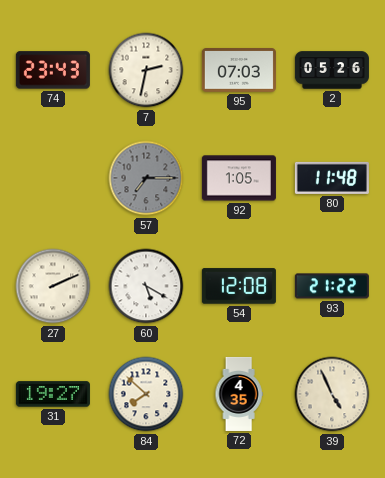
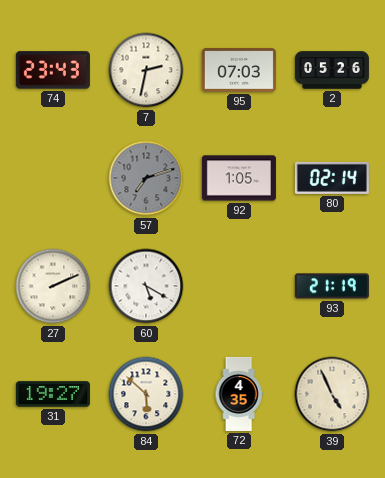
57: 7:15 -> 7:12 (146, 178)
80: 11:48 -> 02:14 (332, 178)
54: 12:08 -> none (239, 286)
93: 21:22 -> 21:19 (332, 286)
84: 7:52 -> 5:52 (146, 394)
